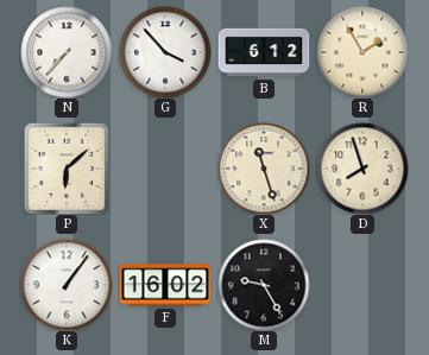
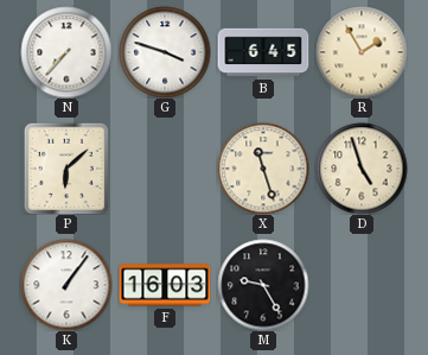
G: 3:53 -> 3:48 (165, 52)
B: 6:12 -> 6:45 (263, 52)
D: 7:57 -> 4:57 (362, 169)
F: 16:02 -> 16:03 (165, 285)
